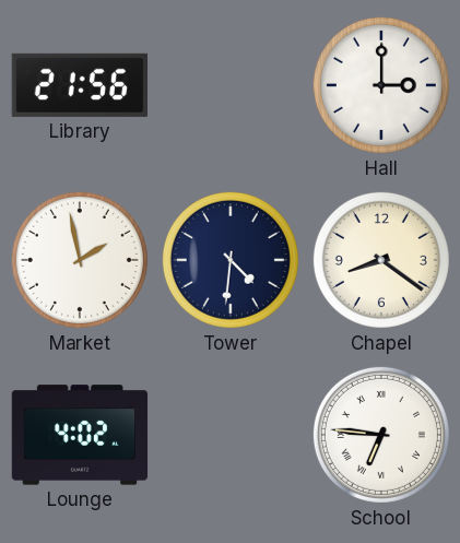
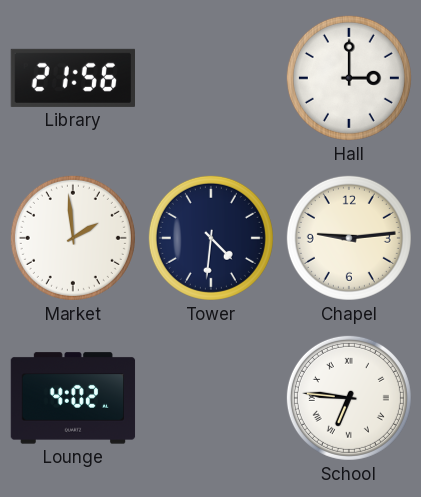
Market: 1:58 -> 1:59 (73, 238)
Chapel: 8:21 -> 9:14 (349, 238)
